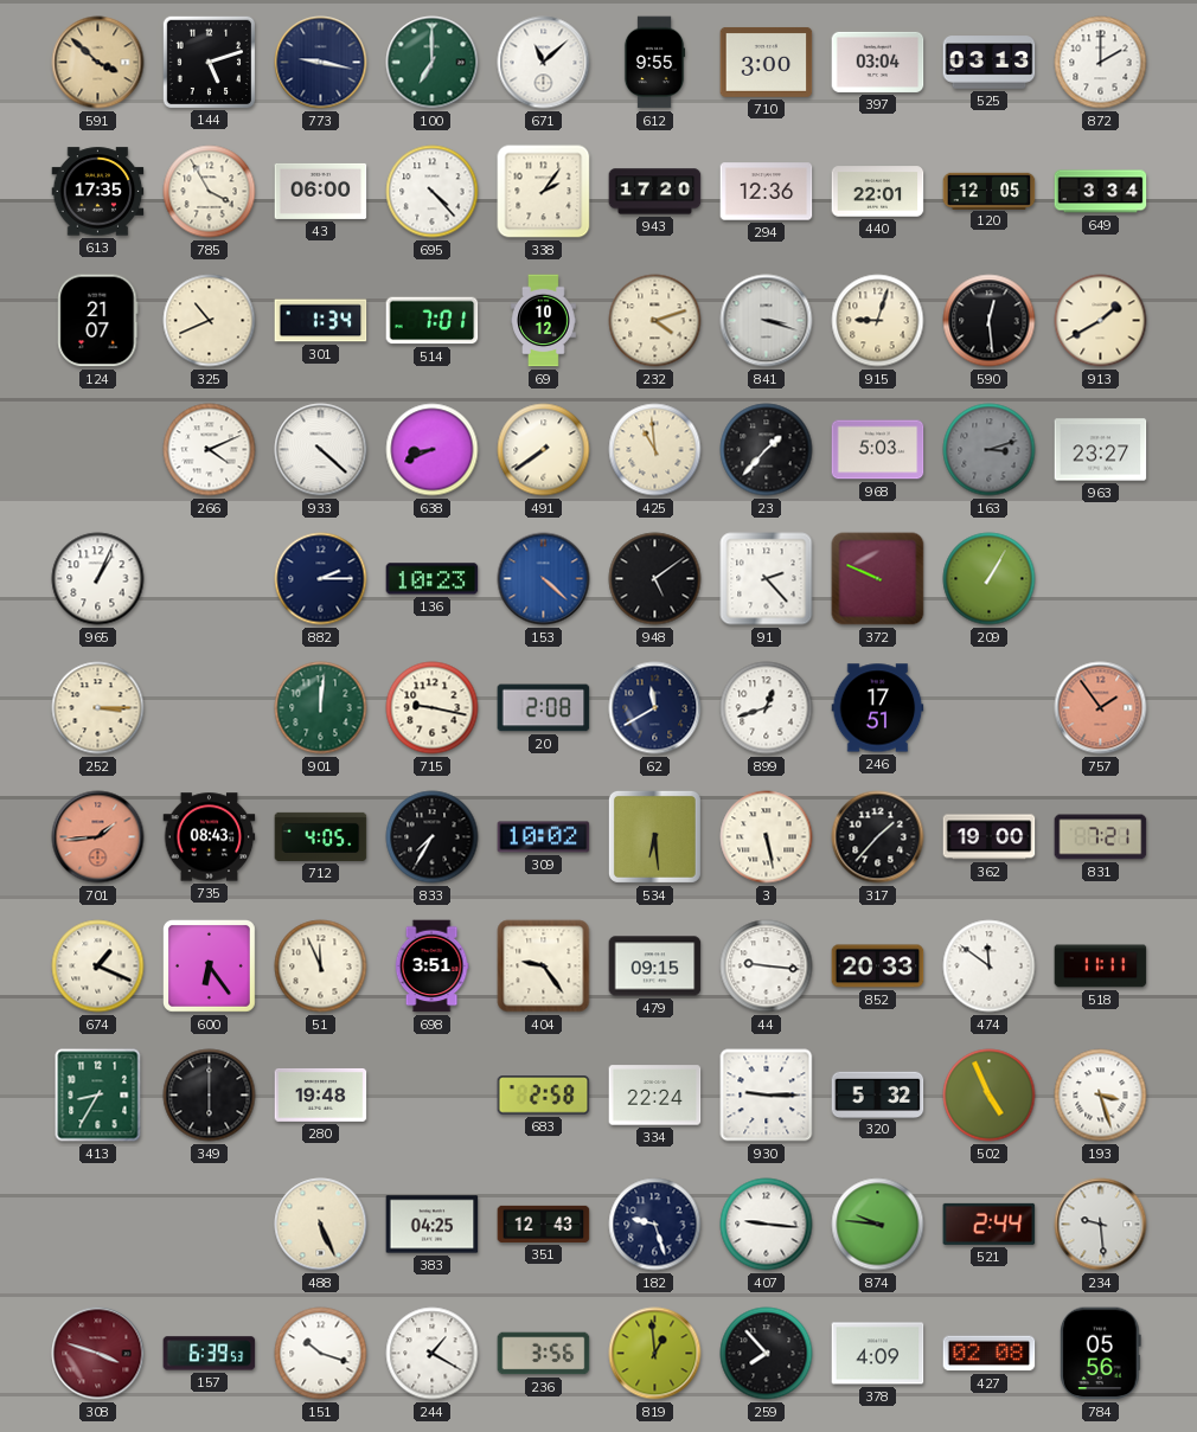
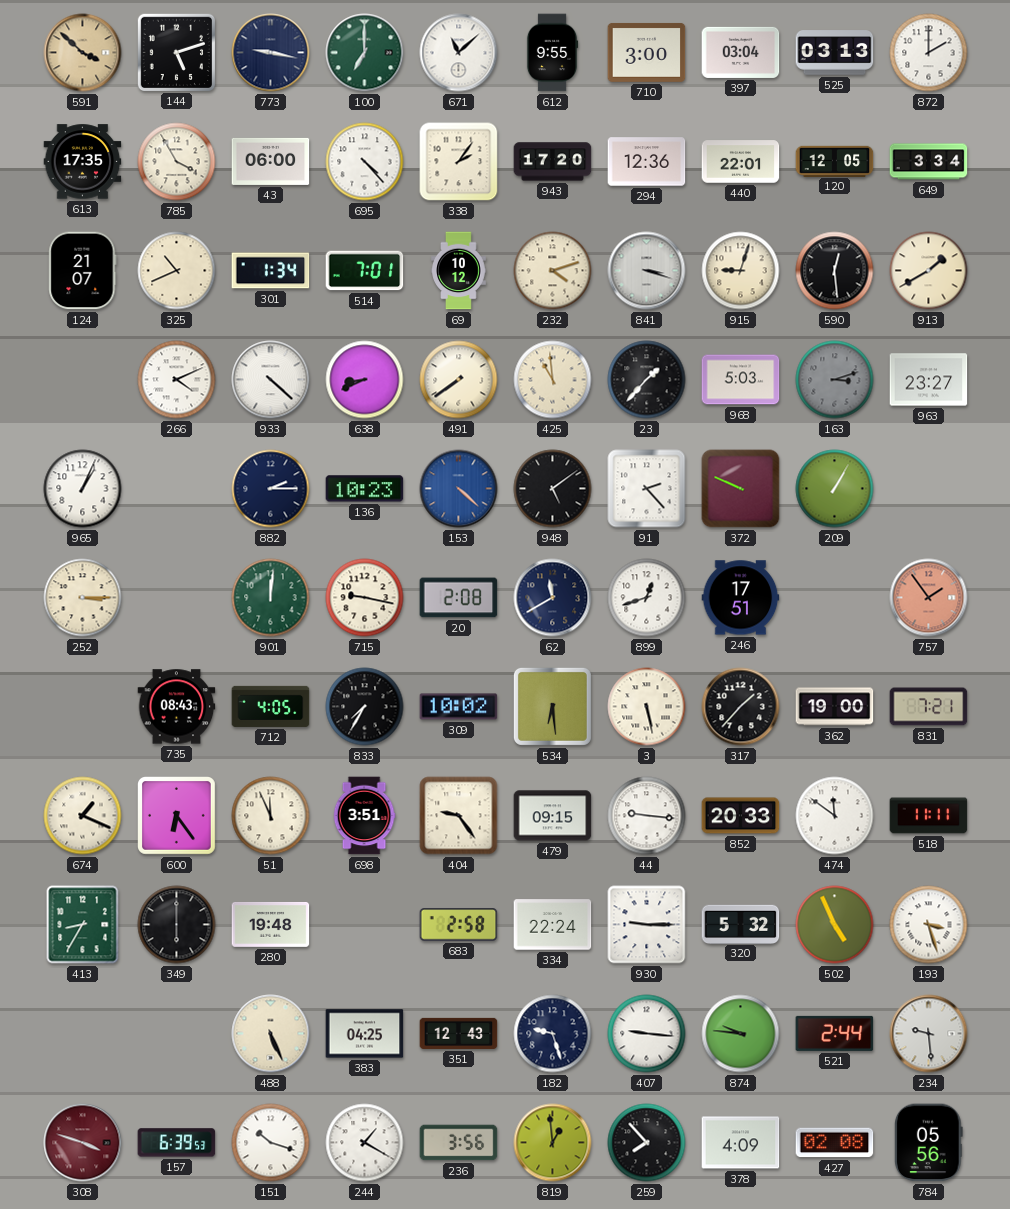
701: 1:44 -> none (98, 837)
